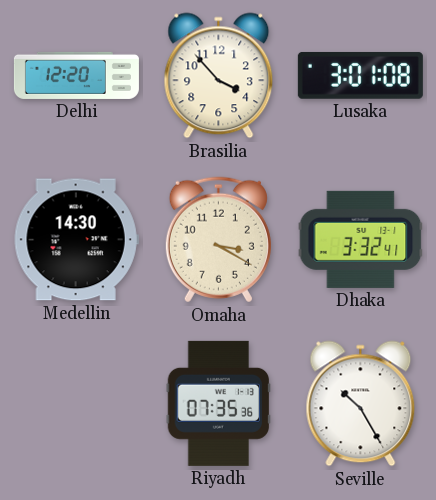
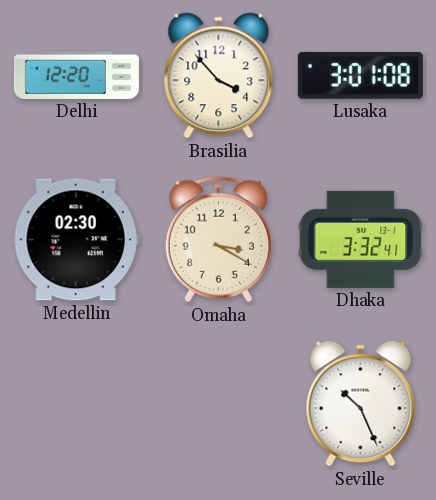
Medellin: 14:30 -> 02:30 (76, 240)
Riyadh: 07:35 -> none (219, 403)
Seville: 10:25 -> 10:26 (361, 404)
